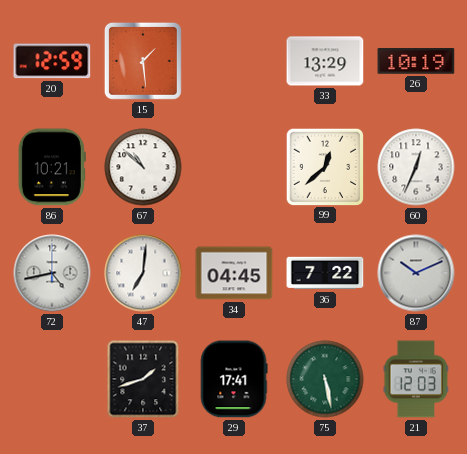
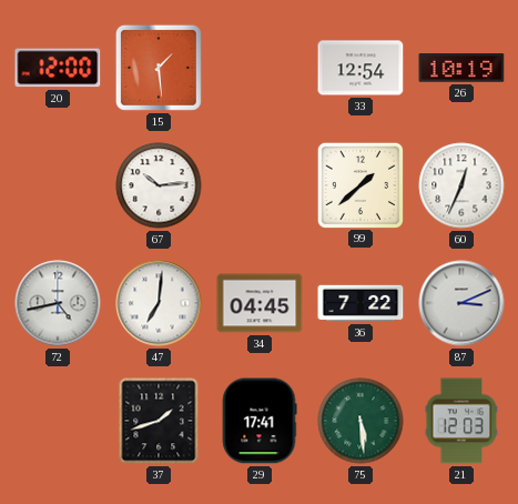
20: 12:59 -> 12:00 (58, 68)
33: 13:29 -> 12:54 (360, 68)
86: 10:21 -> none (52, 167)
67: 10:52 -> 10:14 (159, 185)
99: 12:38 -> 1:38 (359, 184)
87: 10:11 -> 3:11 (461, 303)
75: 5:28 -> 5:29 (360, 421)
